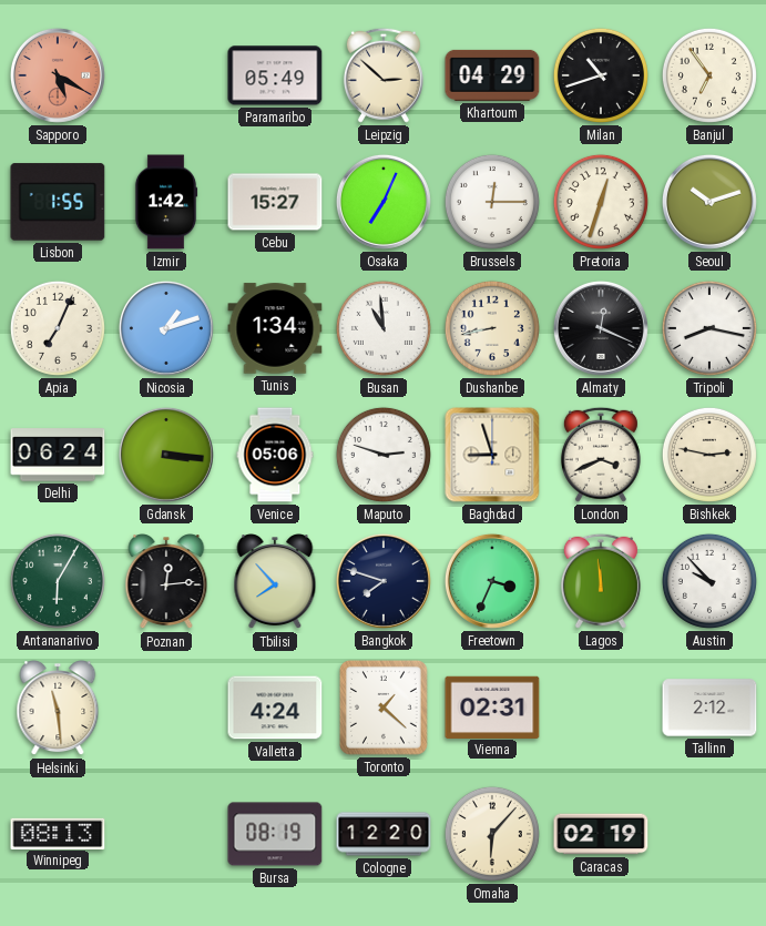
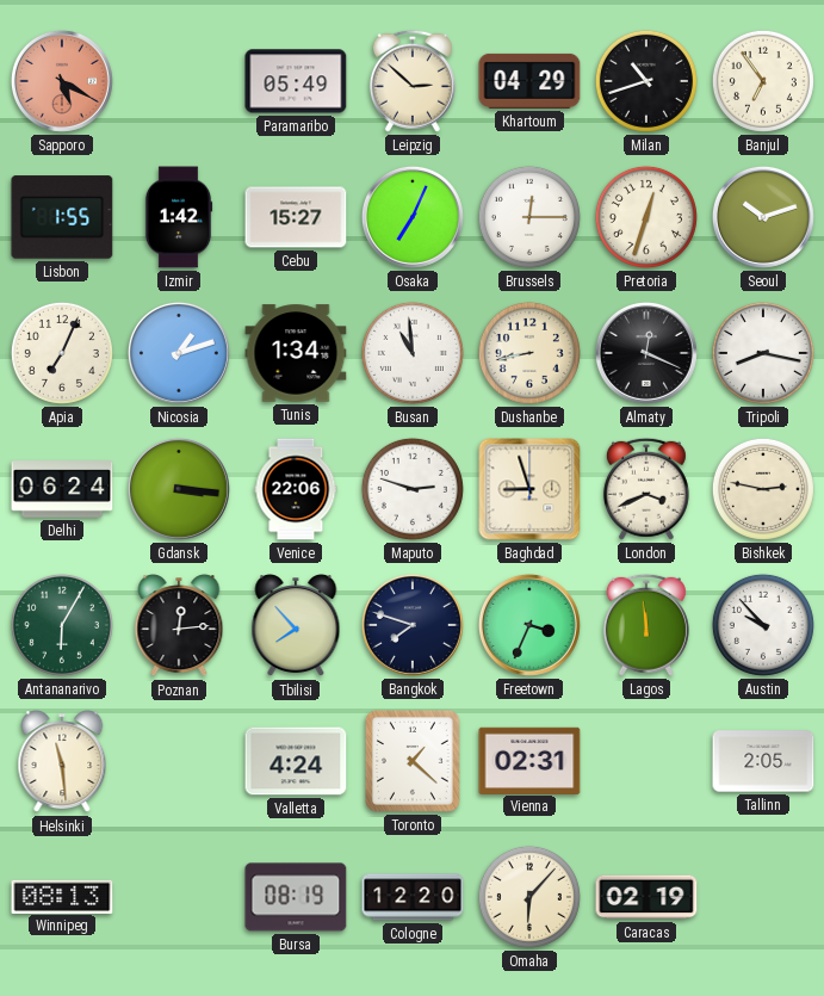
Venice: 05:06 -> 22:06 (296, 489)
Tallinn: 2:12 -> 2:05 (763, 761)
